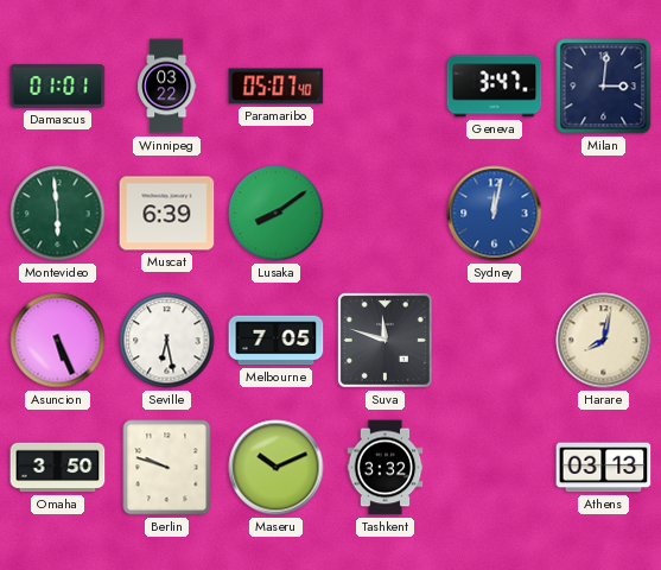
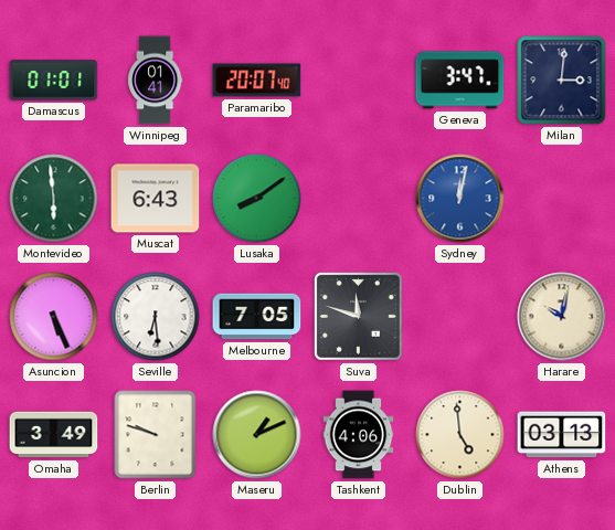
Winnipeg: 03:22 -> 01:41 (156, 81)
Paramaribo: 05:07 -> 20:07 (257, 81)
Muscat: 6:39 -> 6:43 (156, 199)
Seville: 6:28 -> 6:29 (156, 317)
Harare: 8:02 -> 10:02 (562, 317)
Omaha: 3:50 -> 3:49 (54, 435)
Maseru: 10:11 -> 1:11 (257, 435)
Tashkent: 3:32 -> 4:06 (359, 435)
Dublin: none -> 4:59 (460, 435)
